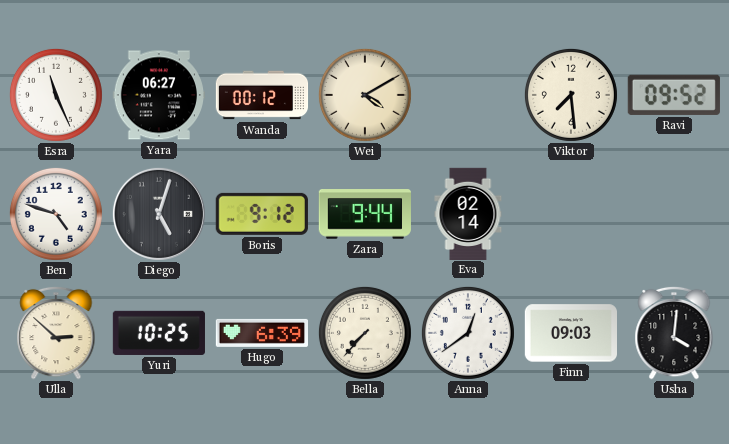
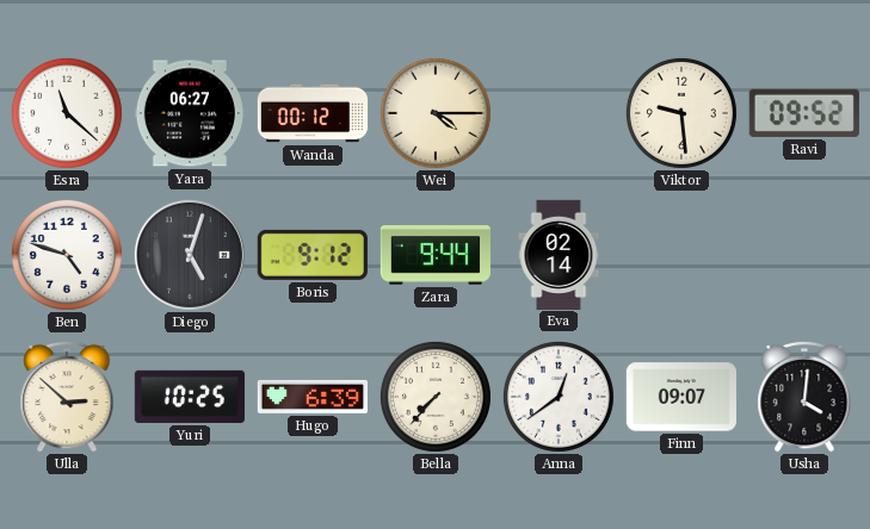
Esra: 11:26 -> 11:22 (67, 113)
Wei: 4:10 -> 4:15 (436, 113)
Viktor: 7:29 -> 9:29 (681, 113)
Finn: 09:03 -> 09:07 (680, 397)
